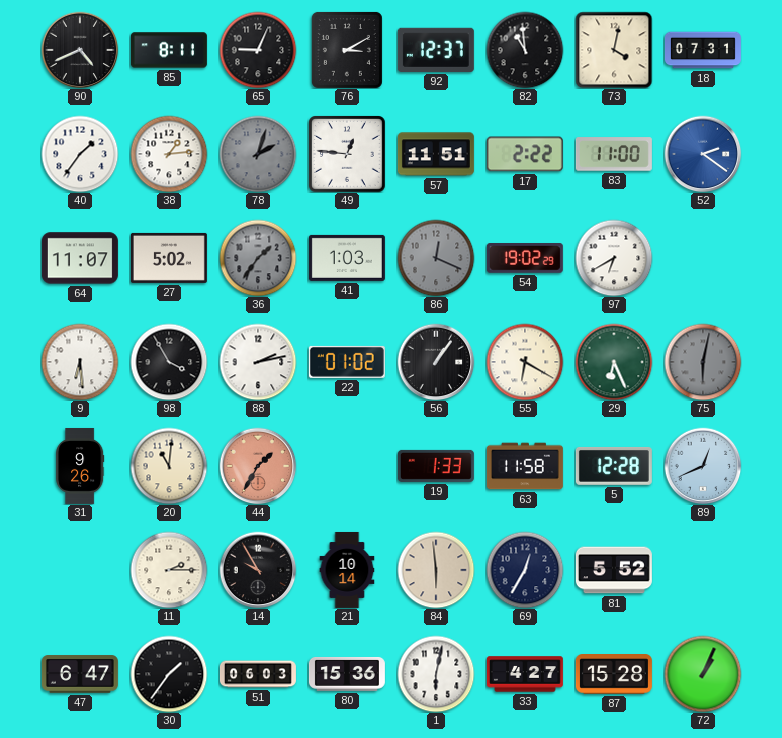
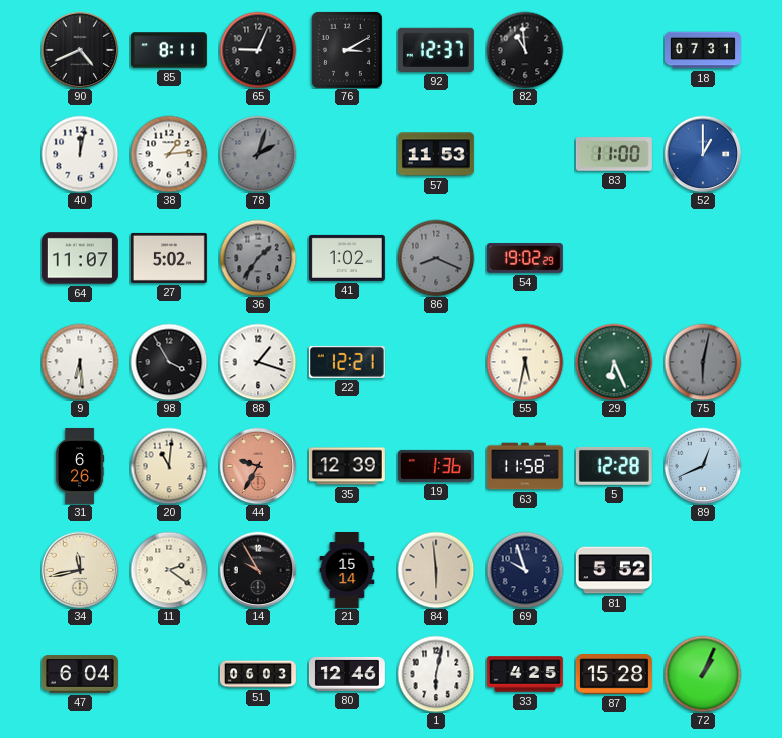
73: 4:02 -> none (614, 50)
40: 1:36 -> 12:02 (80, 154)
49: 12:46 -> none (347, 154)
57: 11:51 -> 11:53 (436, 154)
17: 2:22 -> none (525, 154)
52: 2:21 -> 1:00 (703, 154)
41: 1:03 -> 1:02 (347, 258)
86: 12:19 -> 8:19 (436, 258)
97: 6:40 -> none (614, 258)
88: 2:13 -> 1:18 (258, 362)
22: 01:02 -> 12:21 (347, 362)
56: 1:06 -> none (436, 362)
55: 6:20 -> 5:32 (525, 362)
31: 9:26 -> 6:26 (80, 466)
44: 1:35 -> 9:35 (258, 466)
35: none -> 12:39 (347, 466)
19: 1:33 -> 1:36 (436, 466)
34: none -> 11:43 (80, 570)
11: 2:15 -> 2:21 (169, 570)
21: 10:14 -> 15:14 (347, 570)
69: 12:35 -> 9:57 (525, 570)
47: 6:47 -> 6:04 (80, 674)
30: 1:36 -> none (169, 674)
80: 15:36 -> 12:46 (347, 674)
33: 4:27 -> 4:25 (525, 674)
